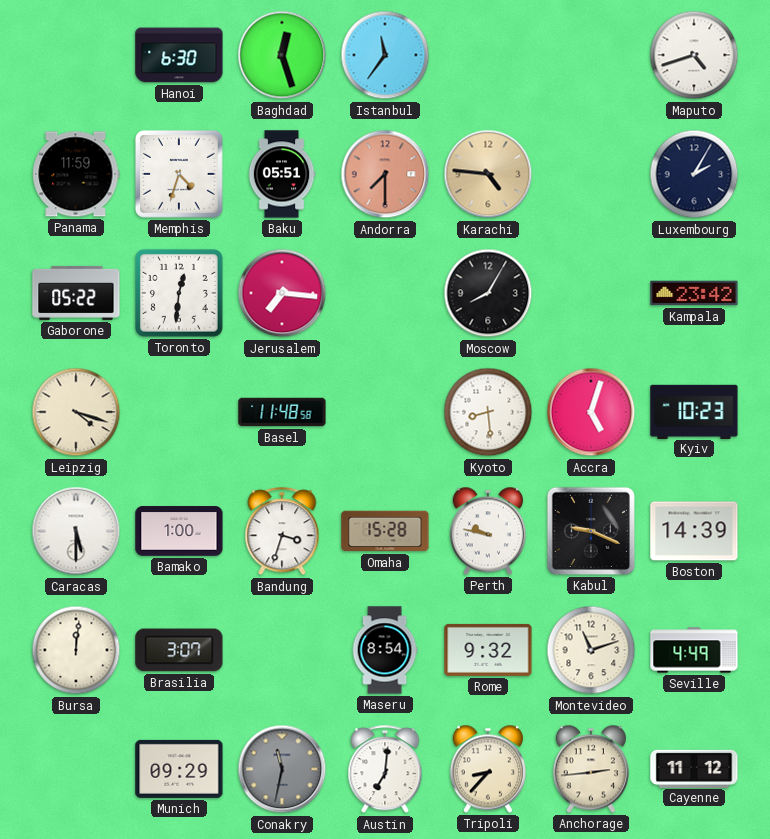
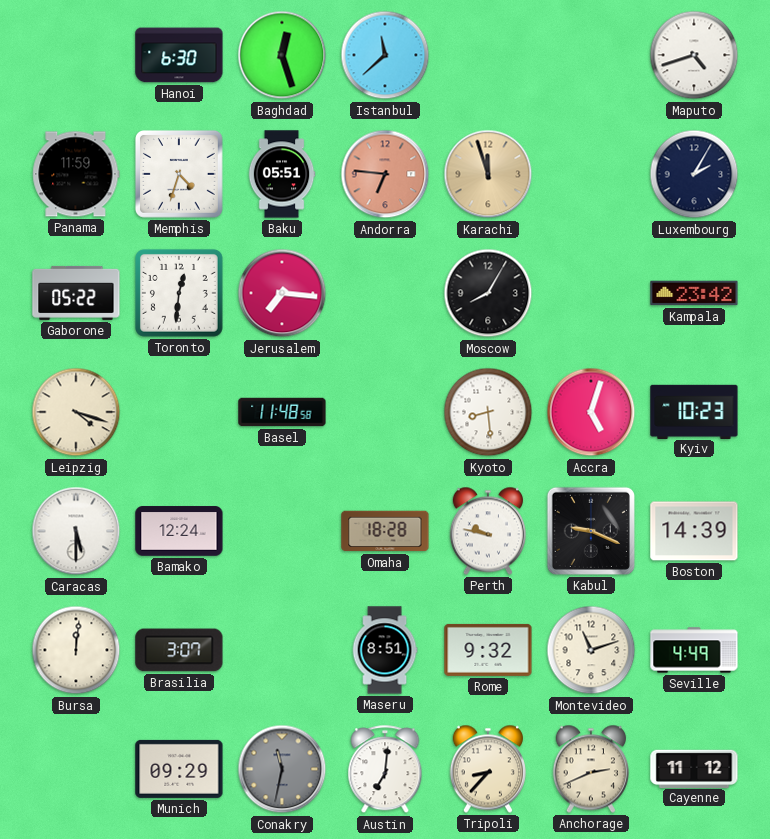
Istanbul: 11:36 -> 11:38 (385, 55)
Andorra: 7:30 -> 6:46 (385, 174)
Karachi: 4:46 -> 11:57 (488, 174)
Bamako: 1:00 -> 12:24 (179, 531)
Bandung: 3:33 -> none (282, 532)
Omaha: 15:28 -> 18:28 (385, 531)
Maseru: 8:54 -> 8:51 (385, 650)
Anchorage: 2:44 -> 2:41 (591, 769)
